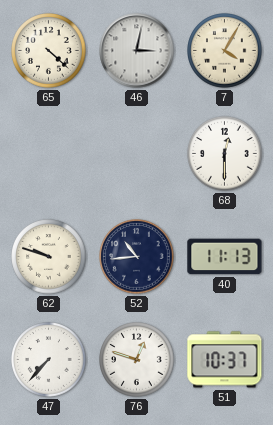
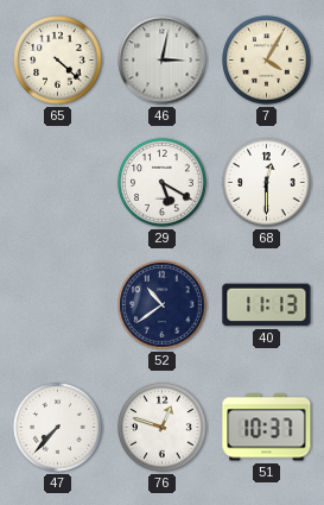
29: none -> 5:20 (163, 183)
62: 9:48 -> none (49, 257)
52: 10:44 -> 10:39 (163, 305)
